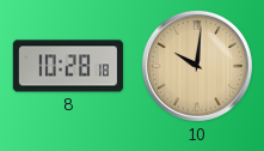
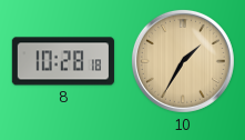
10: 10:01 -> 1:35 (183, 61)
